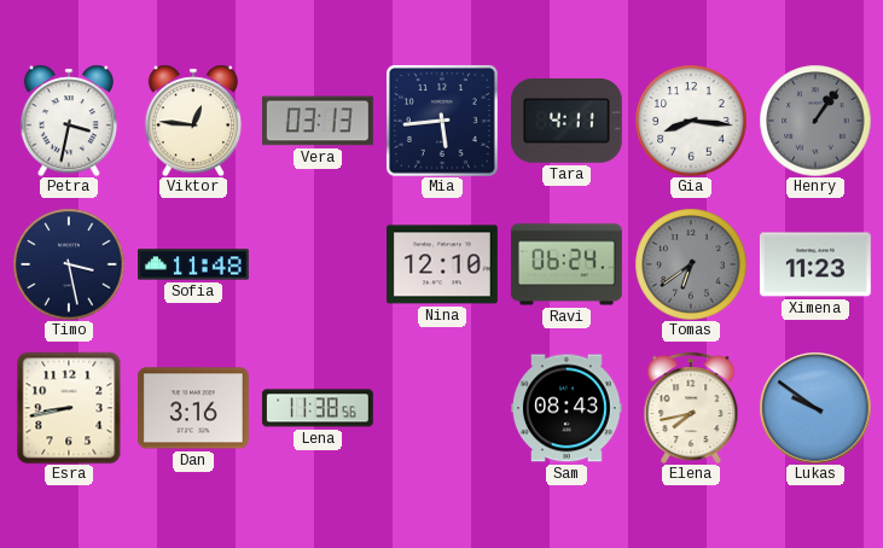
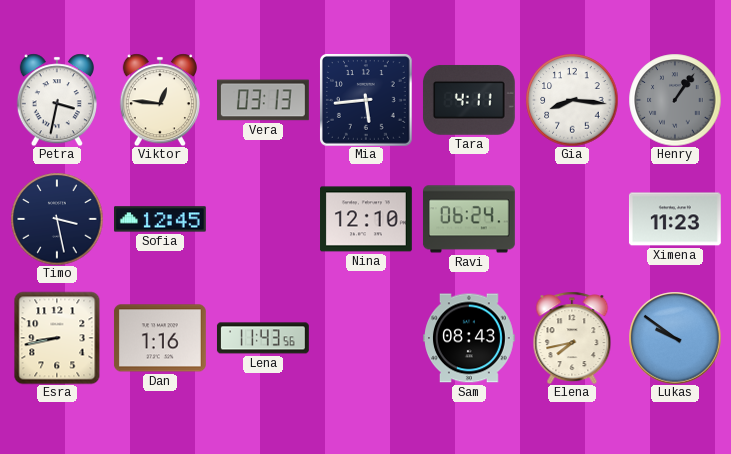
Sofia: 11:48 -> 12:45 (161, 219)
Tomas: 6:39 -> none (691, 264)
Dan: 3:16 -> 1:16 (160, 338)
Lena: 11:38 -> 11:43 (263, 338)
